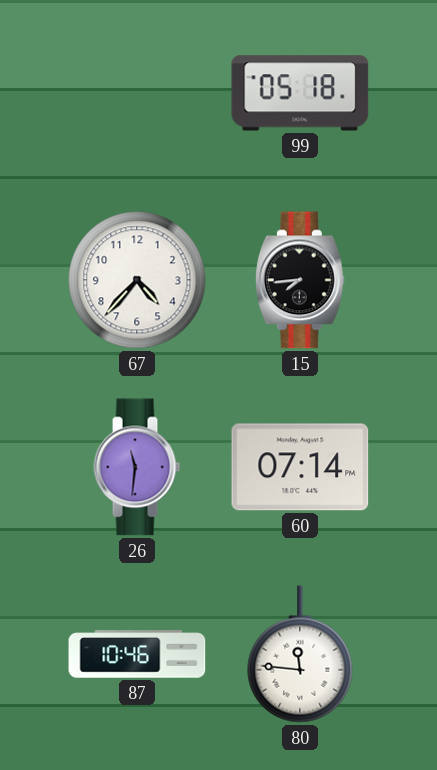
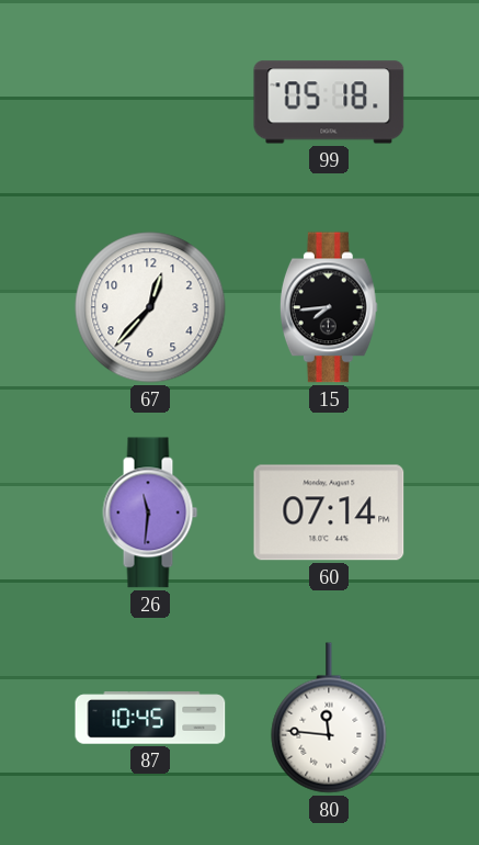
67: 4:37 -> 12:37 (150, 307)
87: 10:46 -> 10:45 (150, 718)
